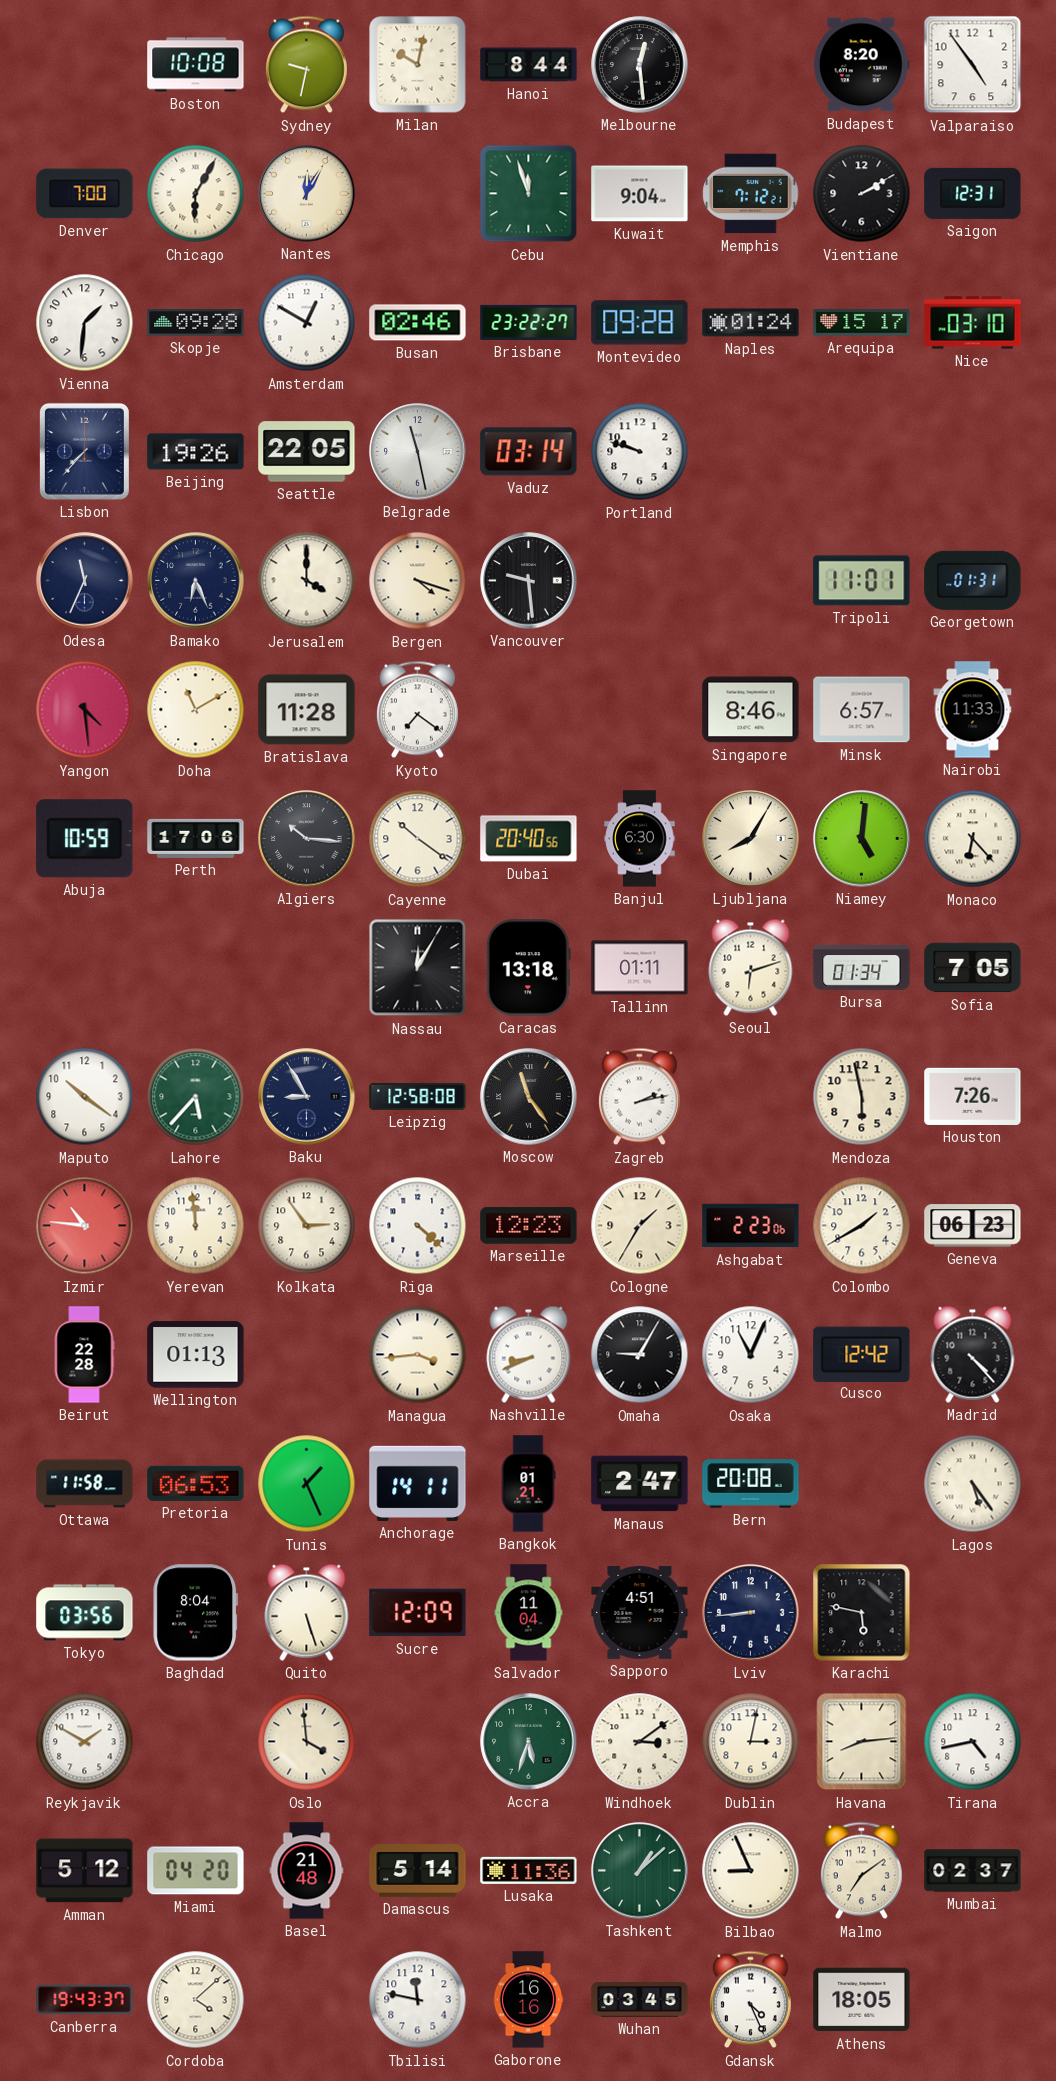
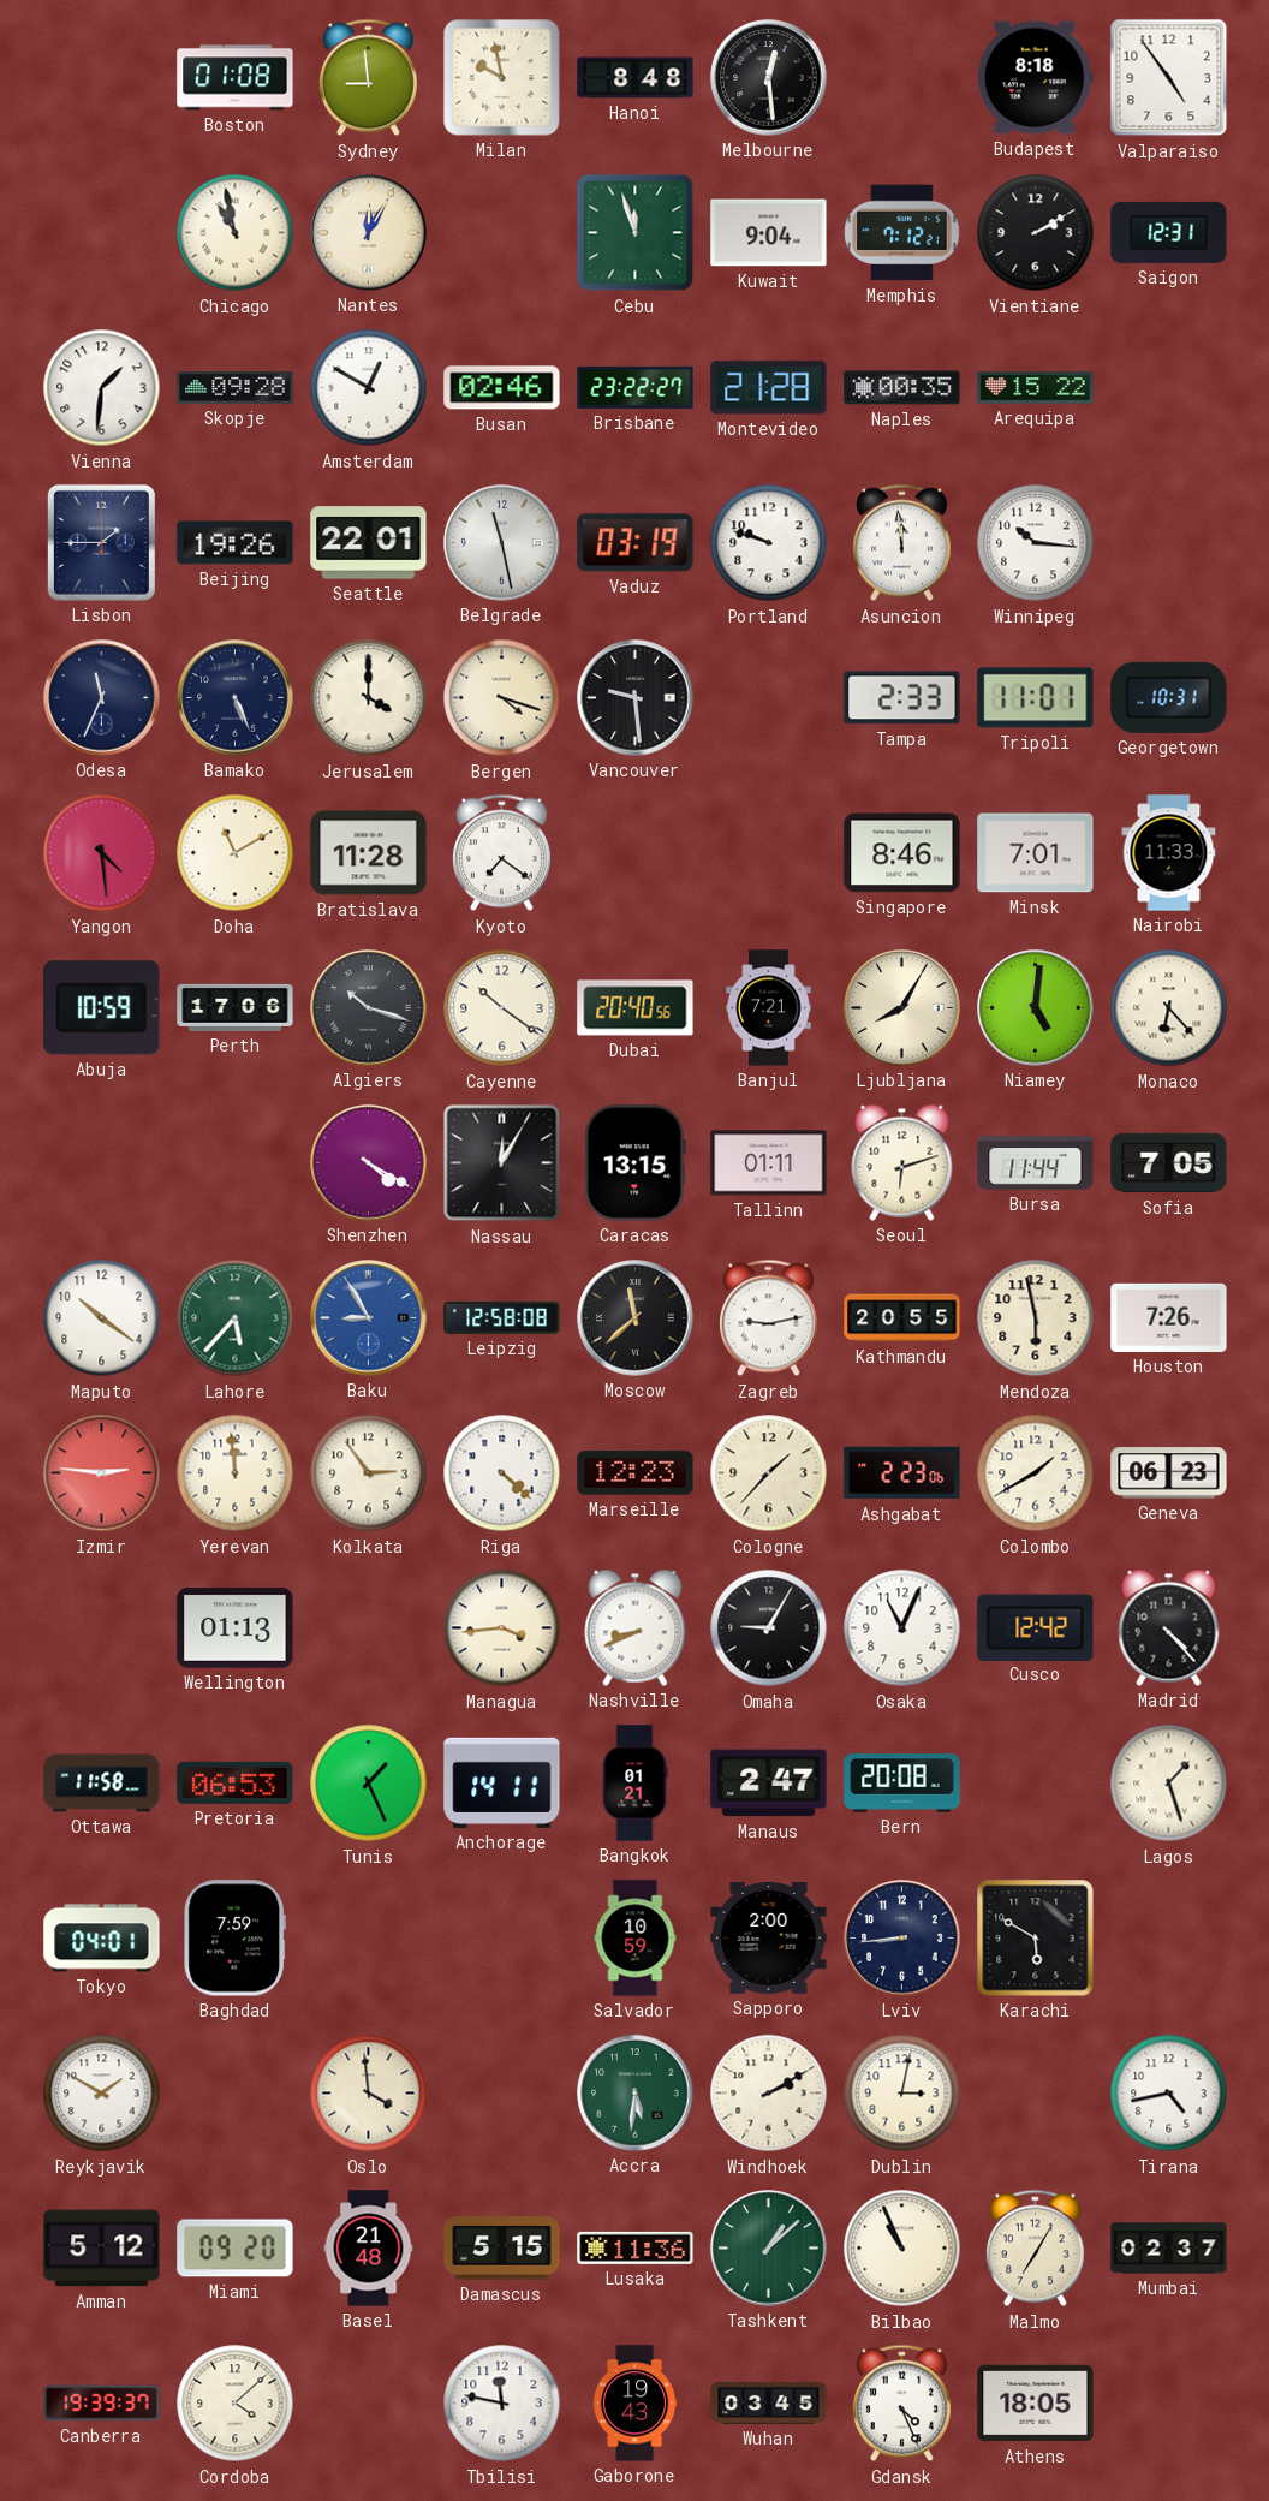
Boston: 10:08 -> 01:08 (236, 78)
Sydney: 9:32 -> 8:59 (368, 78)
Milan: 10:02 -> 9:58 (502, 78)
Hanoi: 8:44 -> 8:48 (636, 78)
Budapest: 8:20 -> 8:18 (1035, 78)
Denver: 7:00 -> none (85, 194)
Chicago: 6:05 -> 10:58 (236, 233)
Montevideo: 09:28 -> 21:28 (769, 388)
Naples: 01:24 -> 00:35 (902, 388)
Arequipa: 15:17 -> 15:22 (1036, 388)
Nice: 03:10 -> none (973, 323)
Lisbon: 7:37 -> 1:45 (101, 542)
Seattle: 22:05 -> 22:01 (369, 543)
Vaduz: 03:14 -> 03:19 (636, 543)
Asuncion: none -> 11:59 (901, 543)
Winnipeg: none -> 10:16 (1036, 543)
Bamako: 6:26 -> 5:26 (236, 698)
Tampa: none -> 2:33 (902, 698)
Georgetown: 01:31 -> 10:31 (1169, 697)
Minsk: 6:57 -> 7:01 (1036, 853)
Algiers: 10:16 -> 10:18 (369, 1008)
Banjul: 6:30 -> 7:21 (769, 1008)
Shenzhen: none -> 4:20 (369, 1163)
Caracas: 13:18 -> 13:15 (634, 1163)
Bursa: 01:34 -> 11:44 (1036, 1163)
Baku dial: navy -> blue (369, 1318)
Moscow: 11:24 -> 11:38 (636, 1318)
Zagreb: 2:13 -> 9:13 (768, 1318)
Kathmandu: none -> 20:55 (902, 1318)
Izmir: 10:46 -> 2:46 (102, 1473)
Cologne: 1:35 -> 1:37 (769, 1473)
Beirut: 22:28 -> none (84, 1355)
Lagos: 5:24 -> 1:27 (1169, 1784)
Tokyo: 03:56 -> 04:01 (102, 1939)
Baghdad: 8:04 -> 7:59 (234, 1939)
Quito: 5:27 -> none (307, 1612)
Sucre: 12:09 -> none (418, 1613)
Salvador: 11:04 -> 10:59 (636, 1939)
Sapporo: 4:51 -> 2:00 (769, 1937)
Karachi: 5:47 -> 5:50 (1036, 1939)
Accra: 5:33 -> 5:31 (636, 2094)
Windhoek: 3:09 -> 2:10 (769, 2094)
Havana: 8:14 -> none (862, 1742)
Miami: 04:20 -> 09:20 (236, 2249)
Damascus: 5:14 -> 5:15 (502, 2249)
Bilbao: 8:56 -> 10:56 (902, 2249)
Malmo: 7:09 -> 7:05 (1035, 2249)
Canberra: 19:43 -> 19:39 (102, 2404)
Gaborone: 16:16 -> 19:43 (634, 2404)
